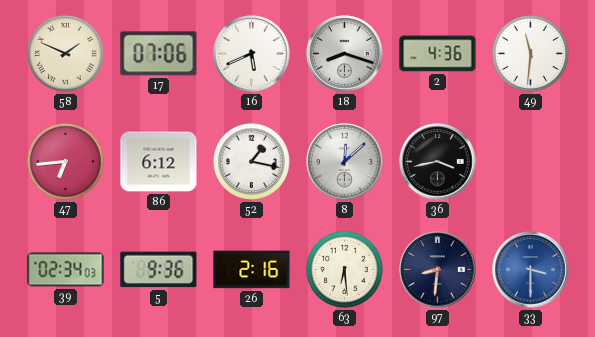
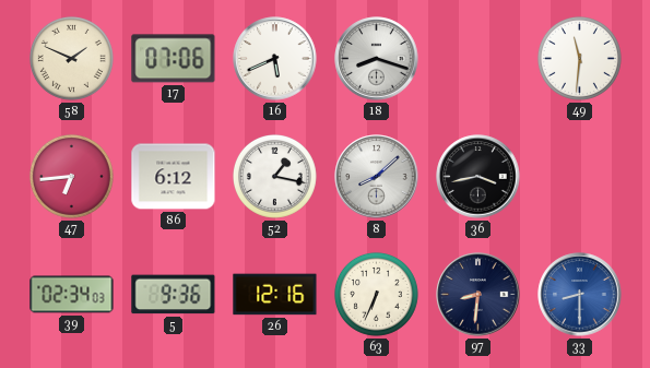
2: 4:36 -> none (438, 54)
8: 12:08 -> 8:08 (377, 177)
26: 2:16 -> 12:16 (275, 295)
63: 6:29 -> 6:34 (376, 294)
33: 3:30 -> 8:30 (580, 295)
